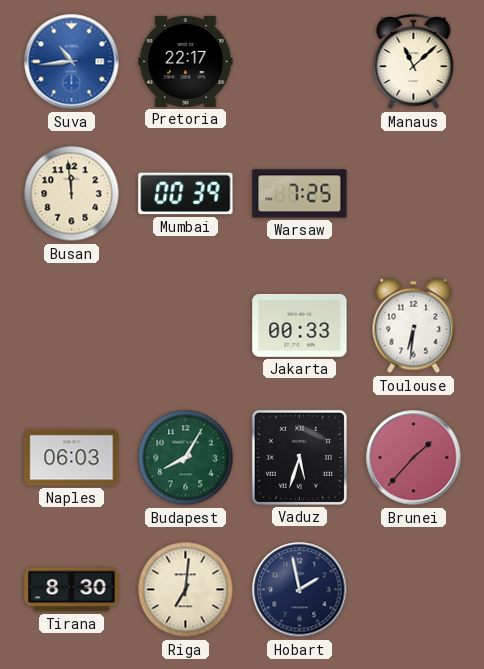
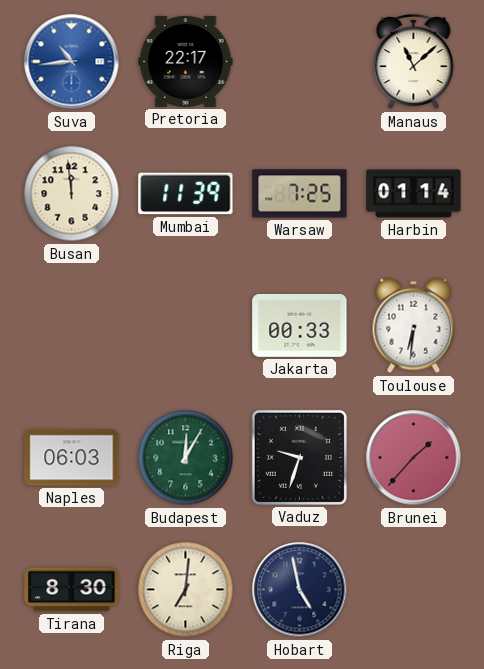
Mumbai: 00:39 -> 11:39 (186, 194)
Harbin: none -> 01:14 (414, 194)
Budapest: 8:05 -> 12:05 (186, 458)
Vaduz: 5:33 -> 9:33 (299, 457)
Hobart: 1:58 -> 4:58 (300, 590)
